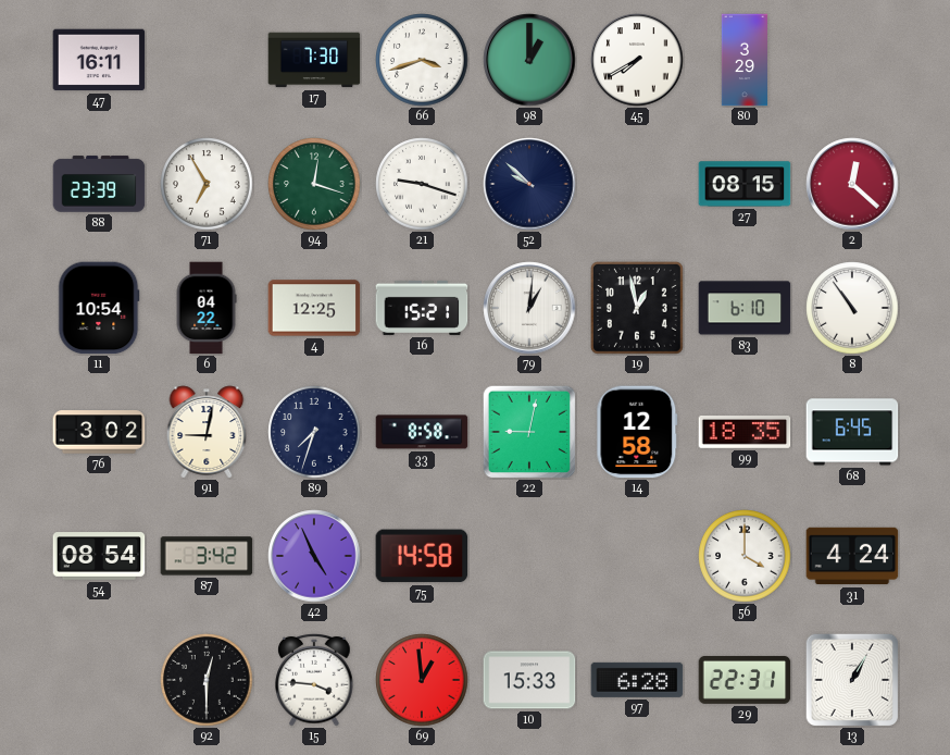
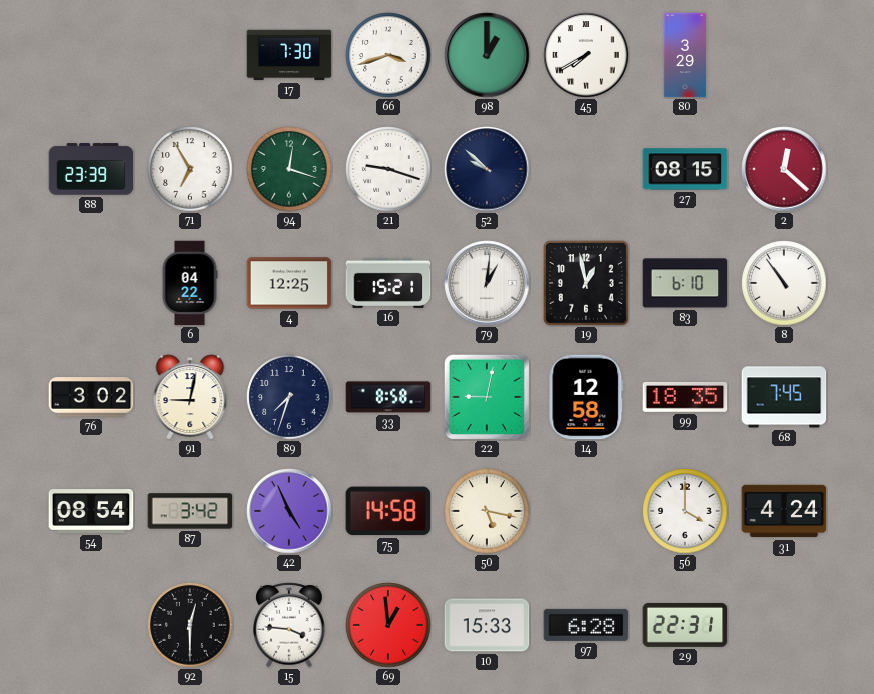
47: 16:11 -> none (99, 60)
11: 10:54 -> none (99, 308)
68: 6:45 -> 7:45 (784, 397)
50: none -> 5:17 (487, 511)
13: 1:05 -> none (852, 680)
